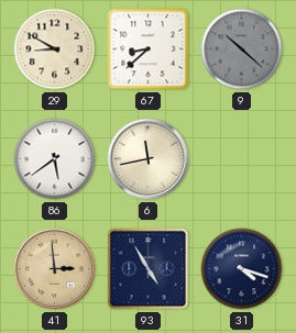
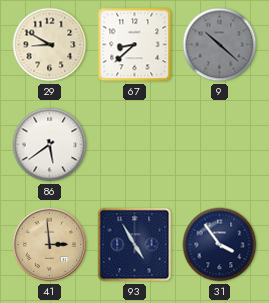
6: 11:43 -> none (149, 159)
31: 4:18 -> 3:54 (220, 245)
